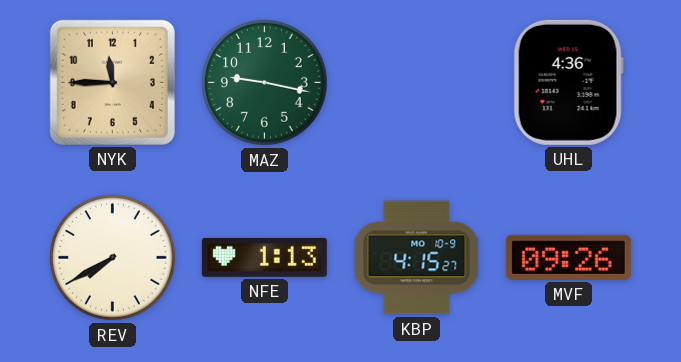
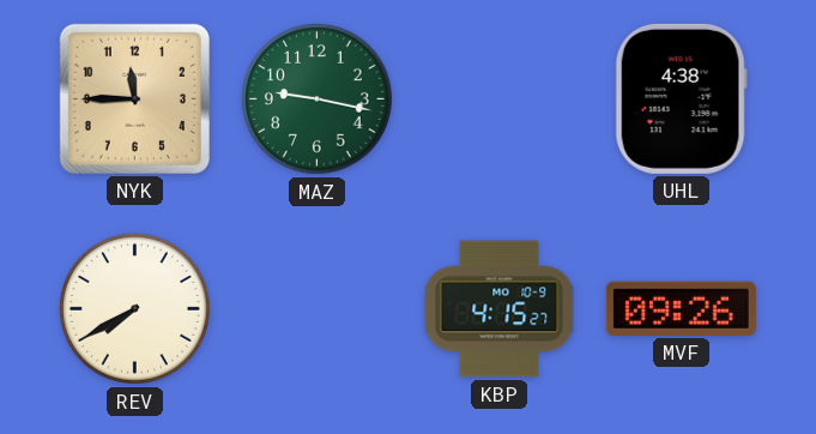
UHL: 4:36 -> 4:38 (681, 98)
NFE: 1:13 -> none (264, 257)
